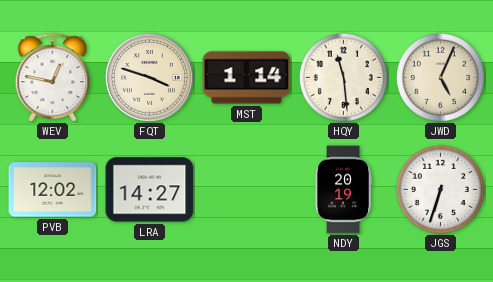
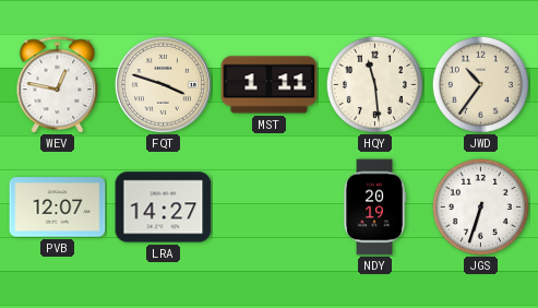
MST: 1:14 -> 1:11 (270, 85)
JWD: 5:04 -> 10:36 (480, 84)
PVB: 12:02 -> 12:07 (58, 208)
